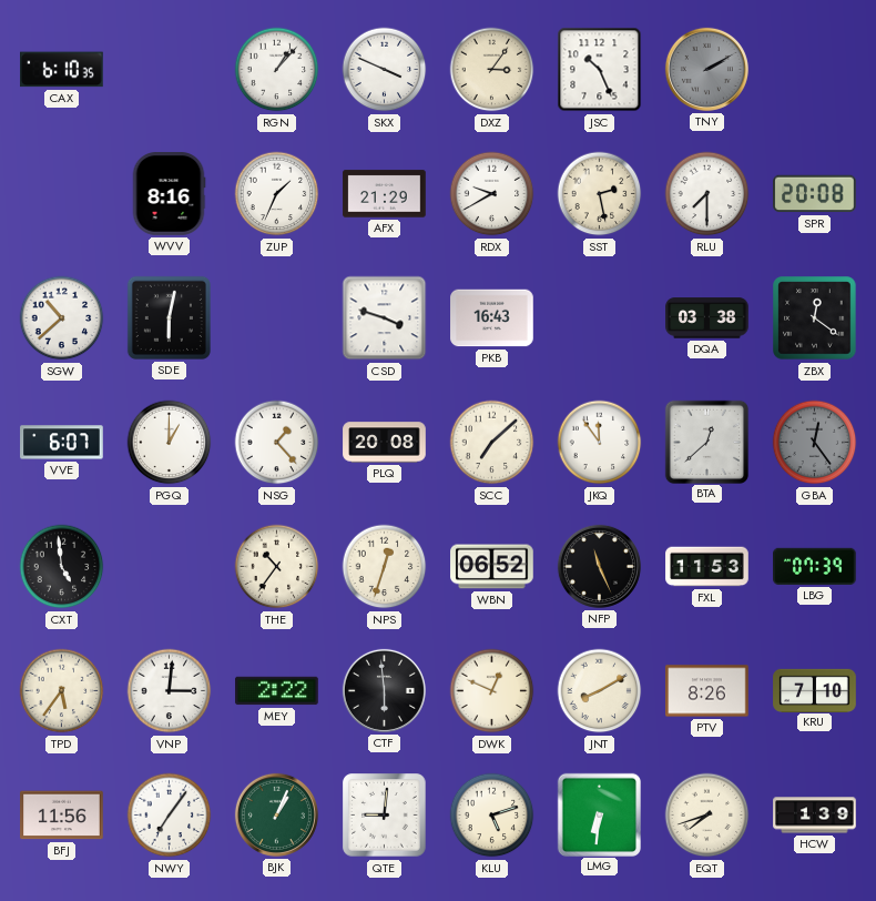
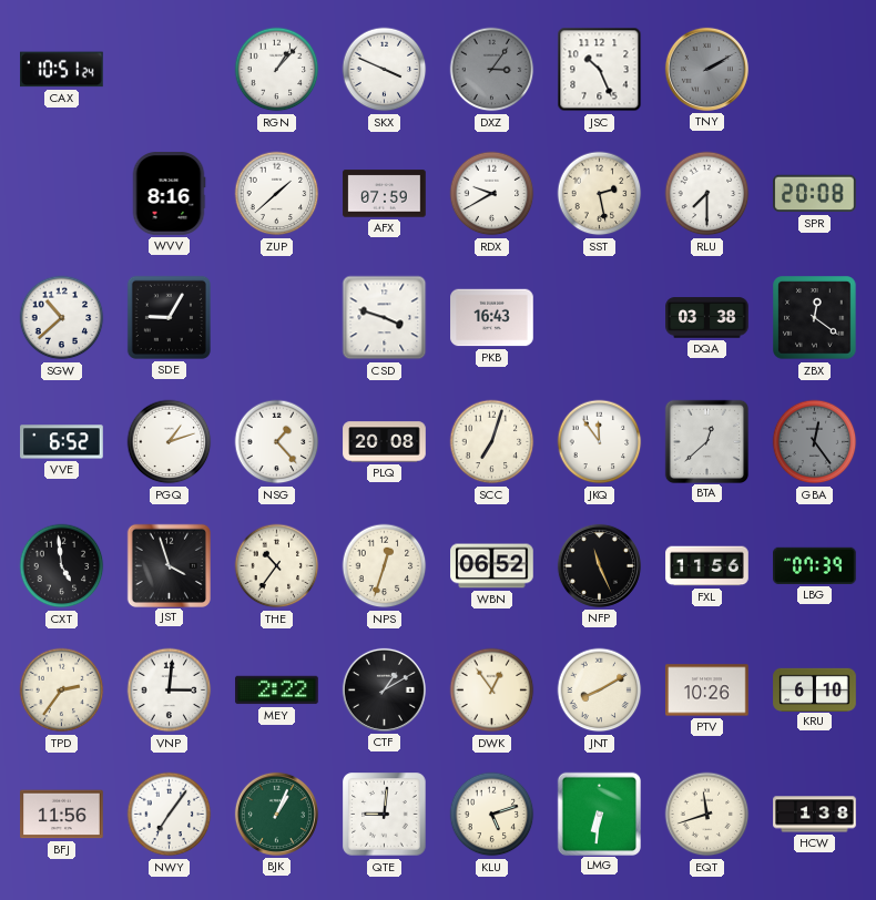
CAX: 6:10 -> 10:51 (62, 70)
DXZ dial: cream -> grey (492, 70)
ZUP: 1:34 -> 1:38 (277, 194)
AFX: 21:29 -> 07:59 (385, 194)
SDE: 6:02 -> 9:05 (169, 317)
VVE: 6:07 -> 6:52 (62, 442)
PGQ: 1:00 -> 1:12 (170, 442)
SCC: 7:08 -> 7:03 (492, 442)
JST: none -> 3:57 (169, 565)
FXL: 11:53 -> 11:56 (707, 566)
TPD: 5:36 -> 2:36 (62, 691)
CTF: 5:59 -> 1:10 (384, 689)
DWK: 12:49 -> 12:54 (492, 691)
PTV: 8:26 -> 10:26 (707, 691)
KRU: 7:10 -> 6:10 (815, 689)
EQT: 7:42 -> 11:42 (707, 815)
HCW: 1:39 -> 1:38 (815, 815)
